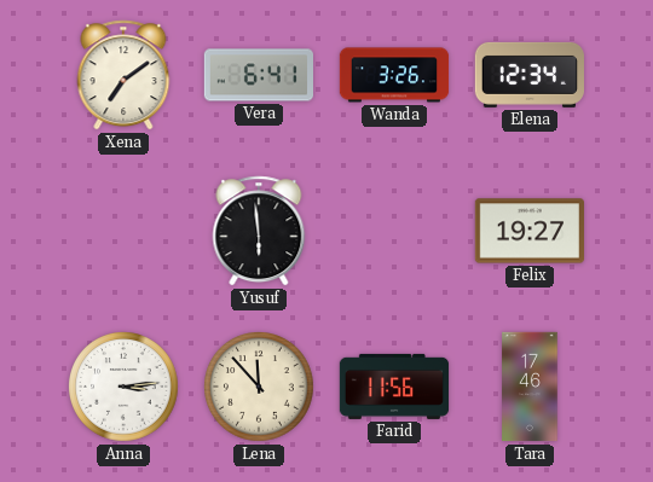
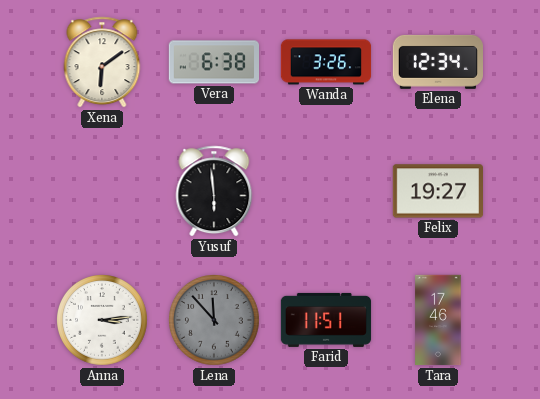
Xena: 7:09 -> 6:09 (102, 62)
Vera: 6:41 -> 6:38 (213, 62)
Lena dial: cream -> grey (215, 321)
Farid: 11:56 -> 11:51 (326, 320)
